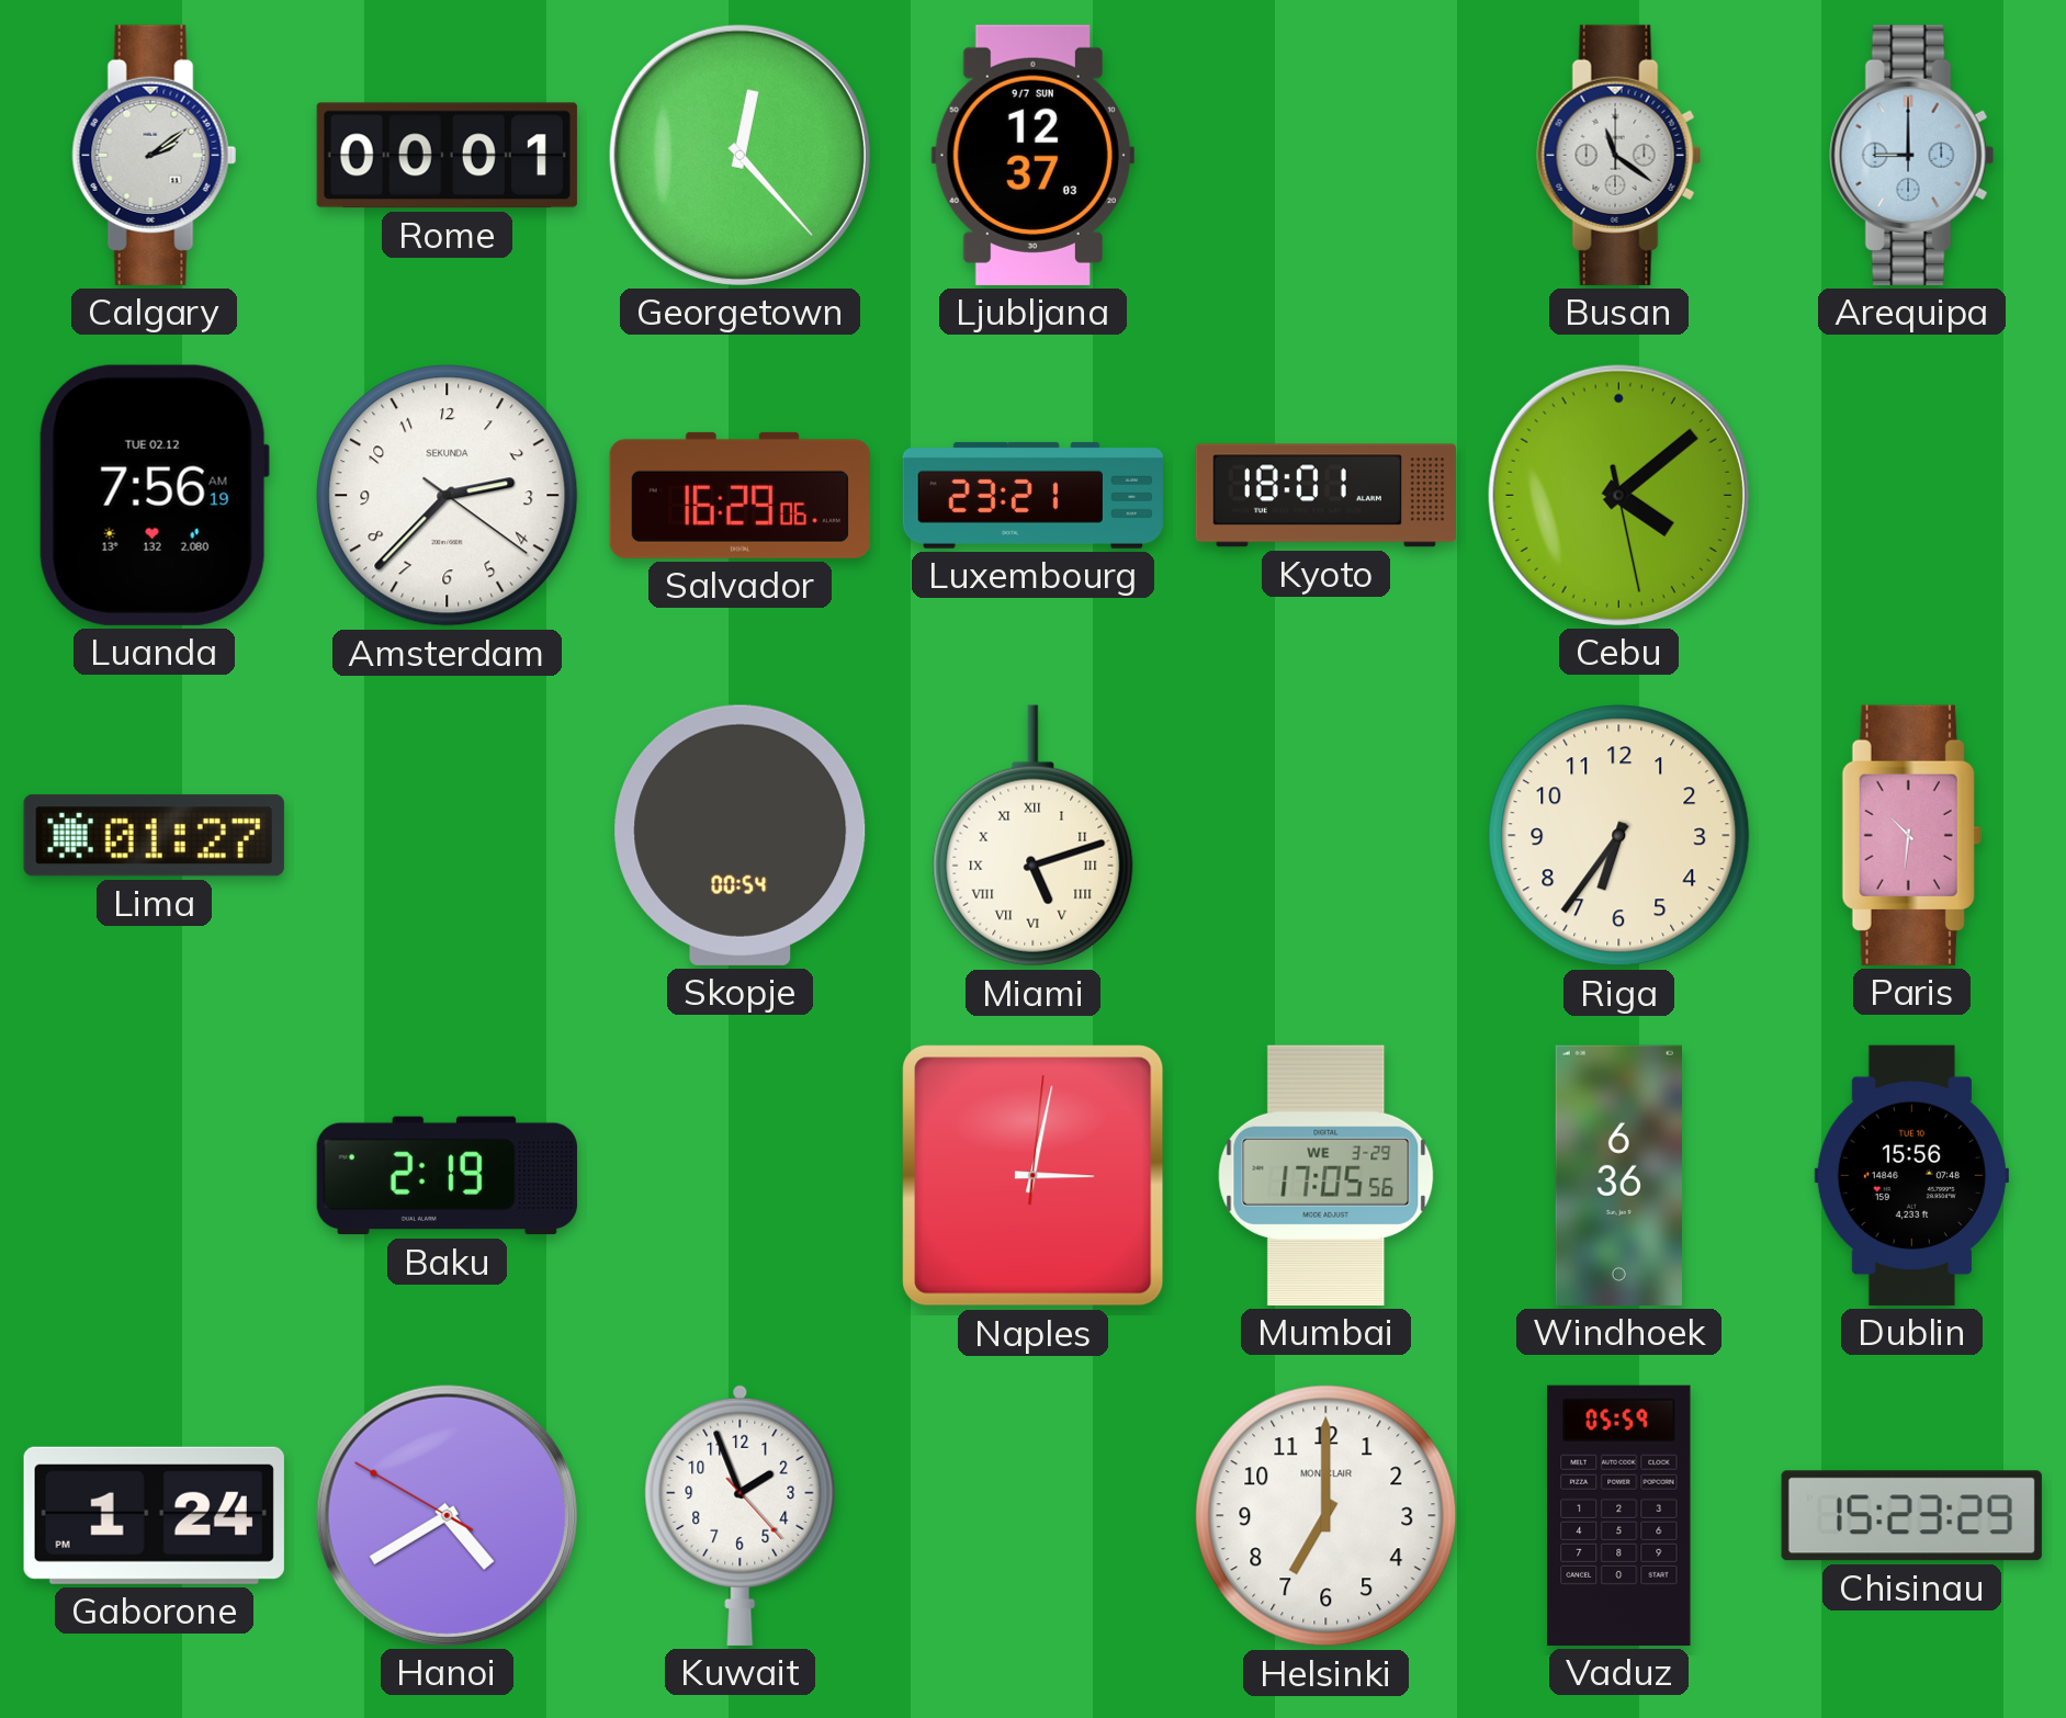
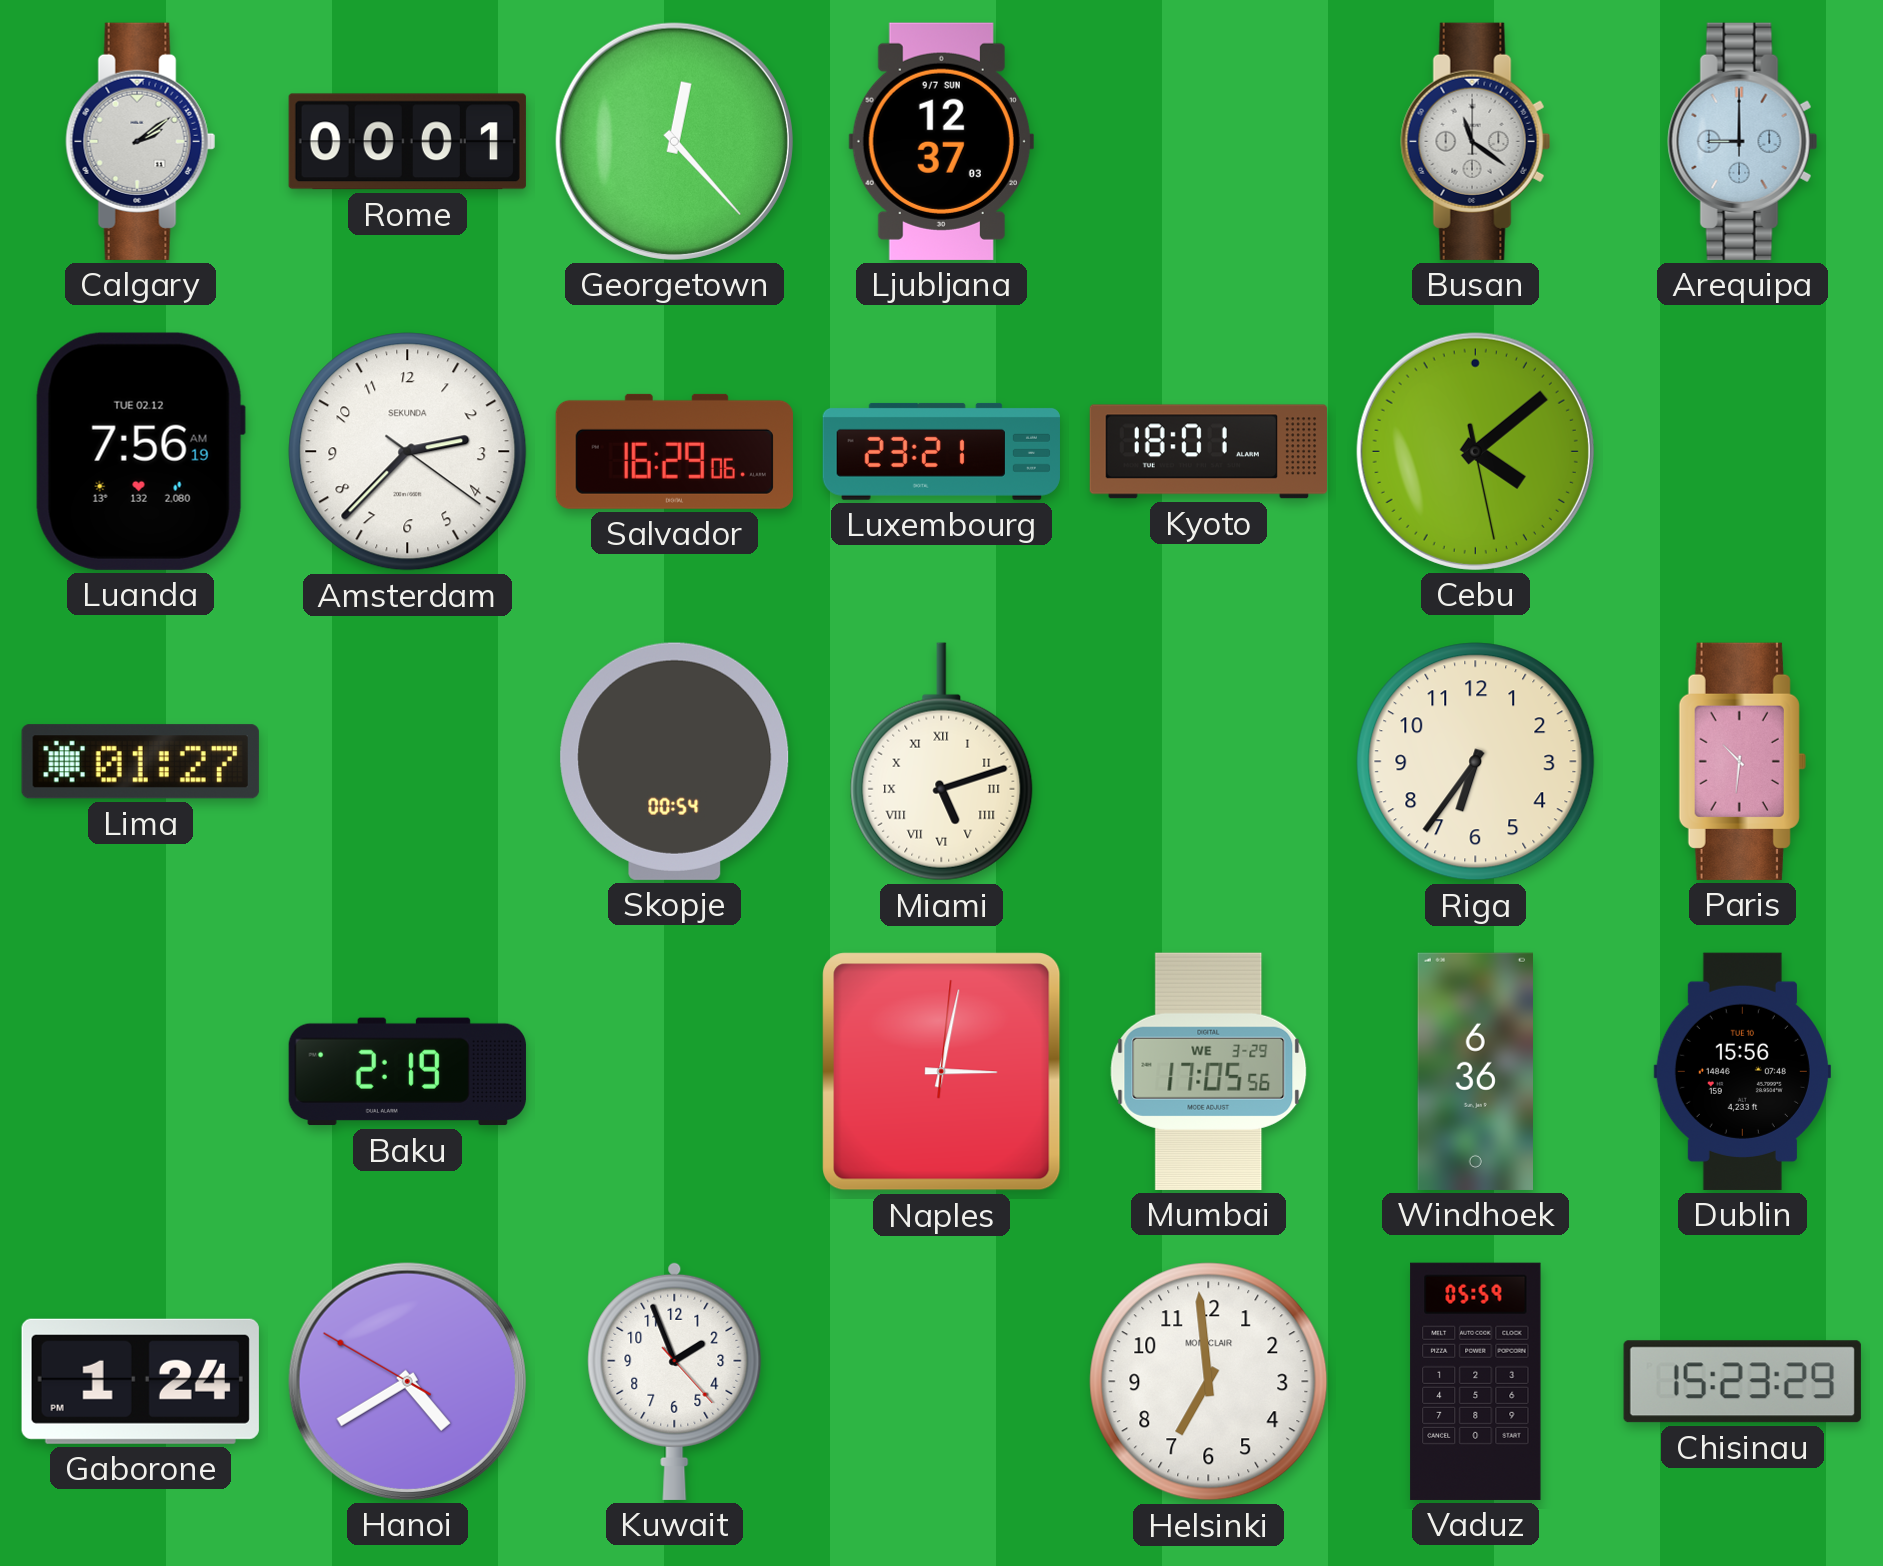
Helsinki: 7:00 -> 6:59 (1209, 1382)
